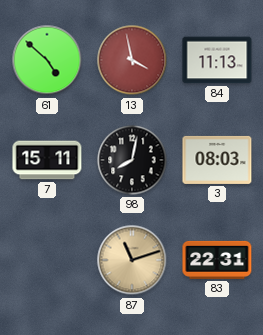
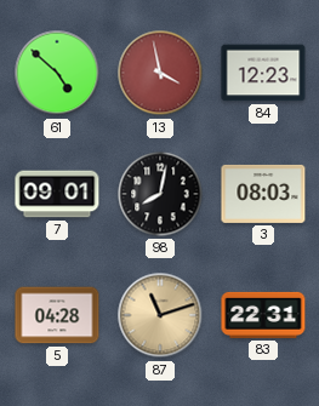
84: 11:13 -> 12:23 (263, 73)
7: 15:11 -> 09:01 (57, 194)
5: none -> 04:28 (57, 315)
